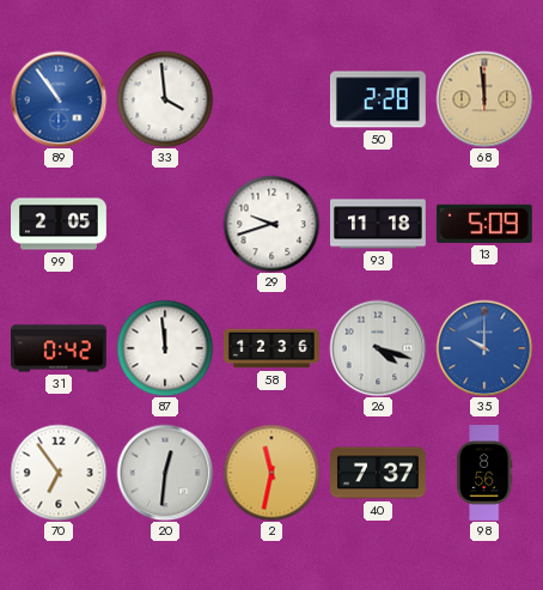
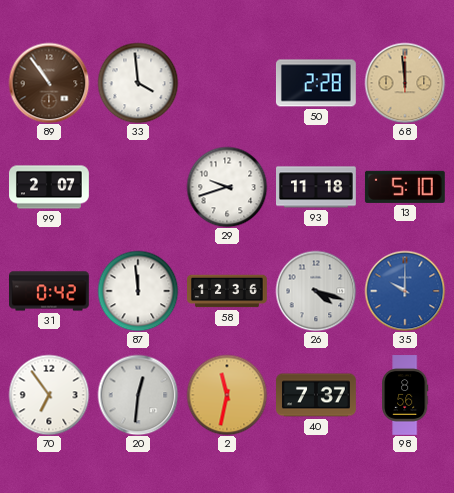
89 dial: blue -> brown (49, 83)
99: 2:05 -> 2:07 (50, 187)
13: 5:09 -> 5:10 (405, 187)
